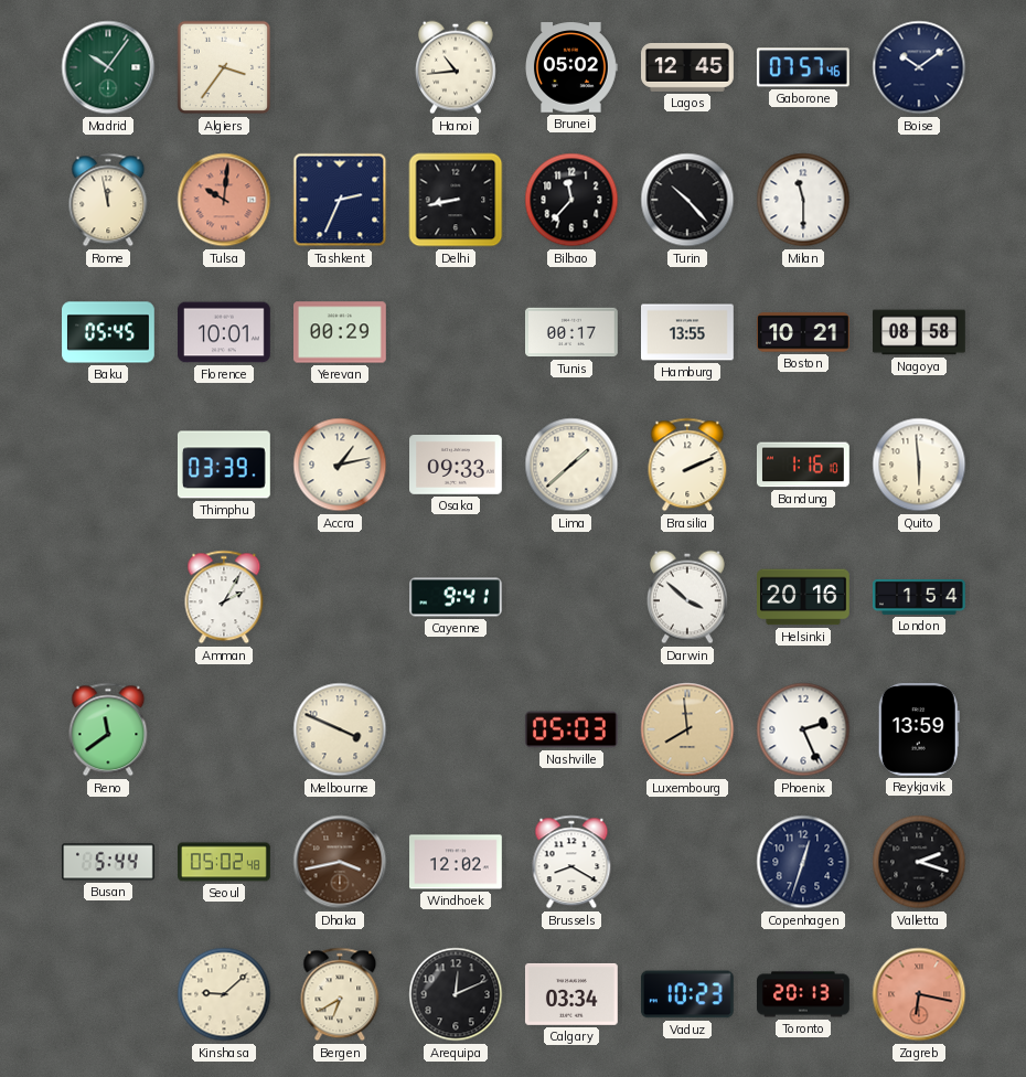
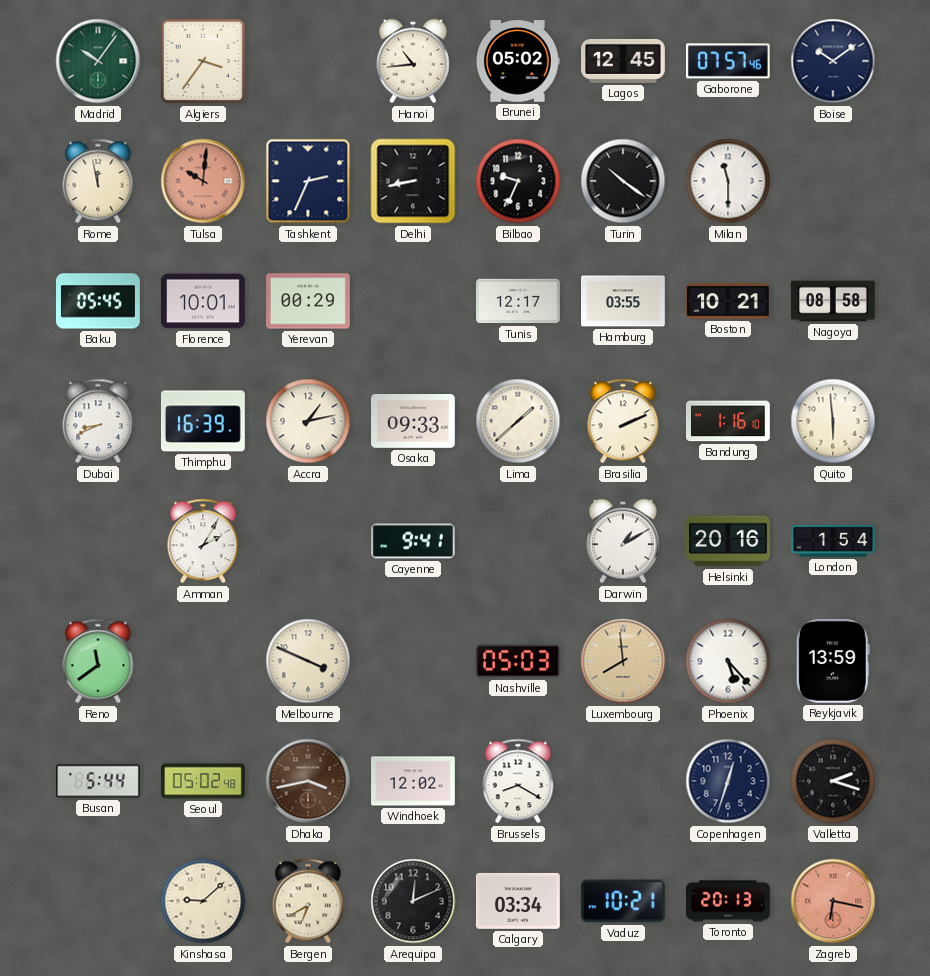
Bilbao: 11:37 -> 9:34 (518, 181)
Turin: 10:23 -> 10:21 (623, 181)
Tunis: 00:17 -> 12:17 (519, 301)
Hamburg: 13:55 -> 03:55 (624, 301)
Dubai: none -> 8:41 (98, 421)
Thimphu: 03:39 -> 16:39 (203, 421)
Darwin: 3:52 -> 1:10 (623, 541)
Phoenix: 2:26 -> 5:23 (728, 661)
Vaduz: 10:23 -> 10:21 (623, 901)
